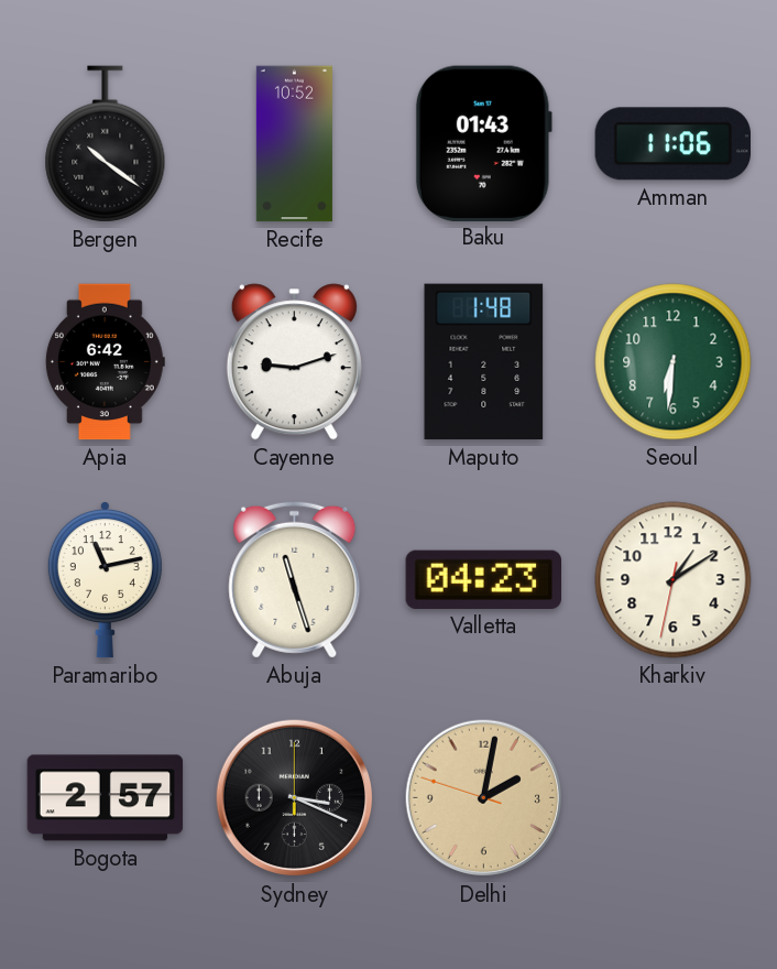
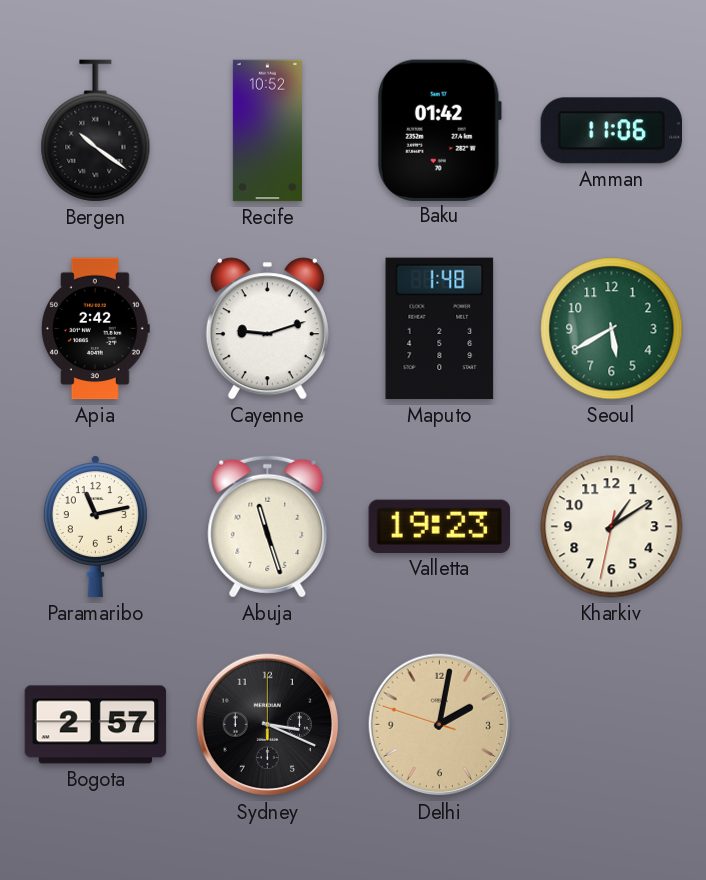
Baku: 01:43 -> 01:42 (439, 130)
Apia: 6:42 -> 2:42 (95, 329)
Seoul: 6:31 -> 5:40 (612, 329)
Valletta: 04:23 -> 19:23 (439, 526)
